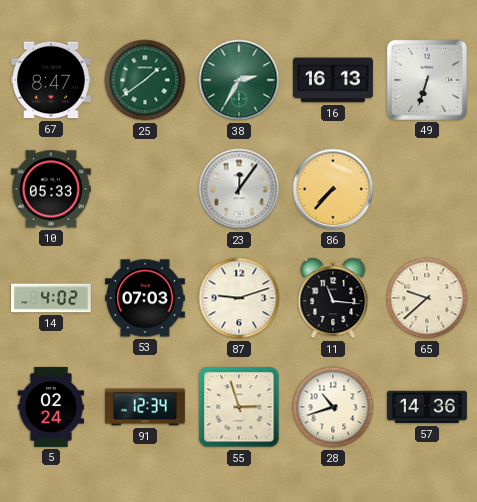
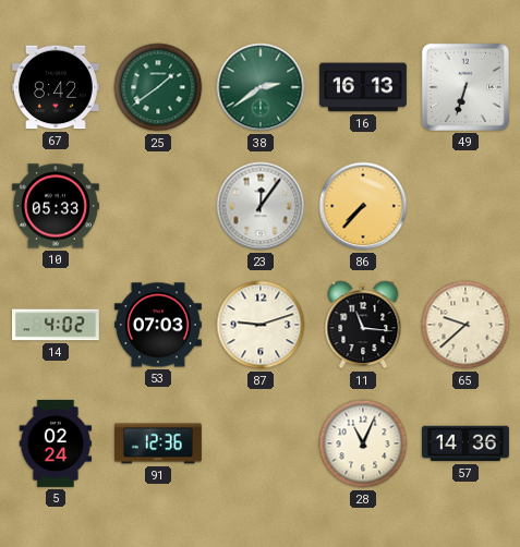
67: 8:47 -> 8:42 (56, 87)
38: 2:35 -> 2:39 (261, 87)
91: 12:34 -> 12:36 (158, 443)
55: 2:57 -> none (239, 407)
28: 10:42 -> 11:04 (363, 443)
